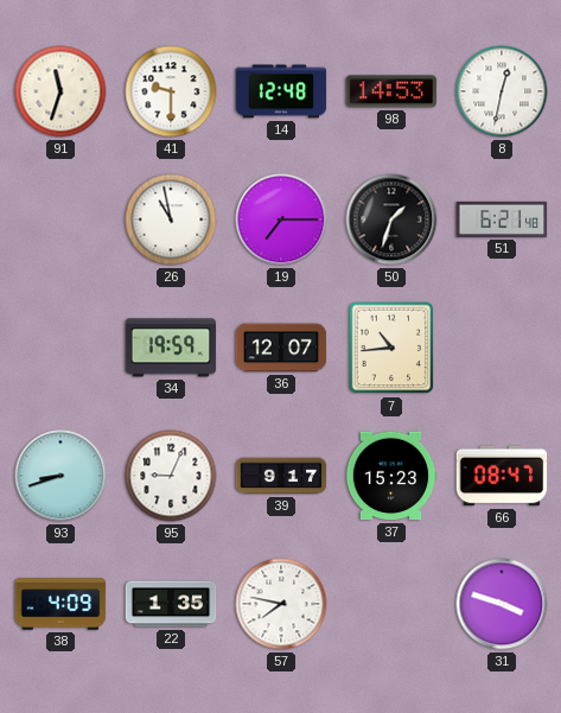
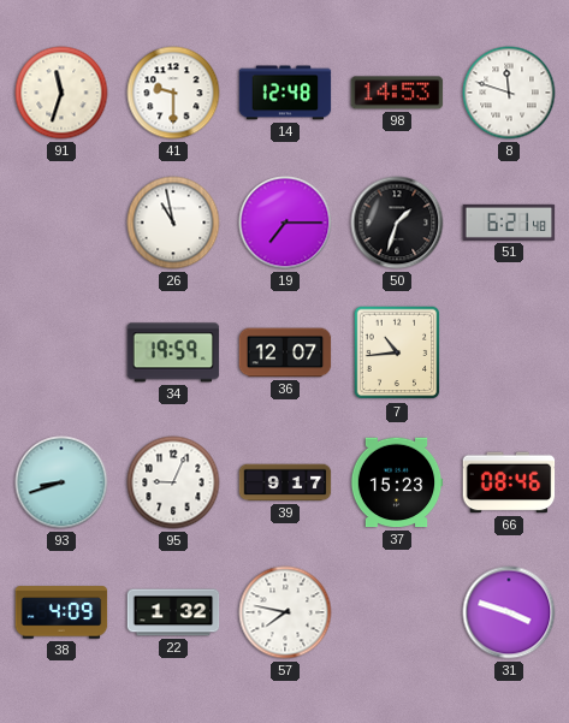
8: 12:32 -> 11:48 (509, 93)
66: 08:47 -> 08:46 (509, 482)
22: 1:35 -> 1:32 (173, 612)
